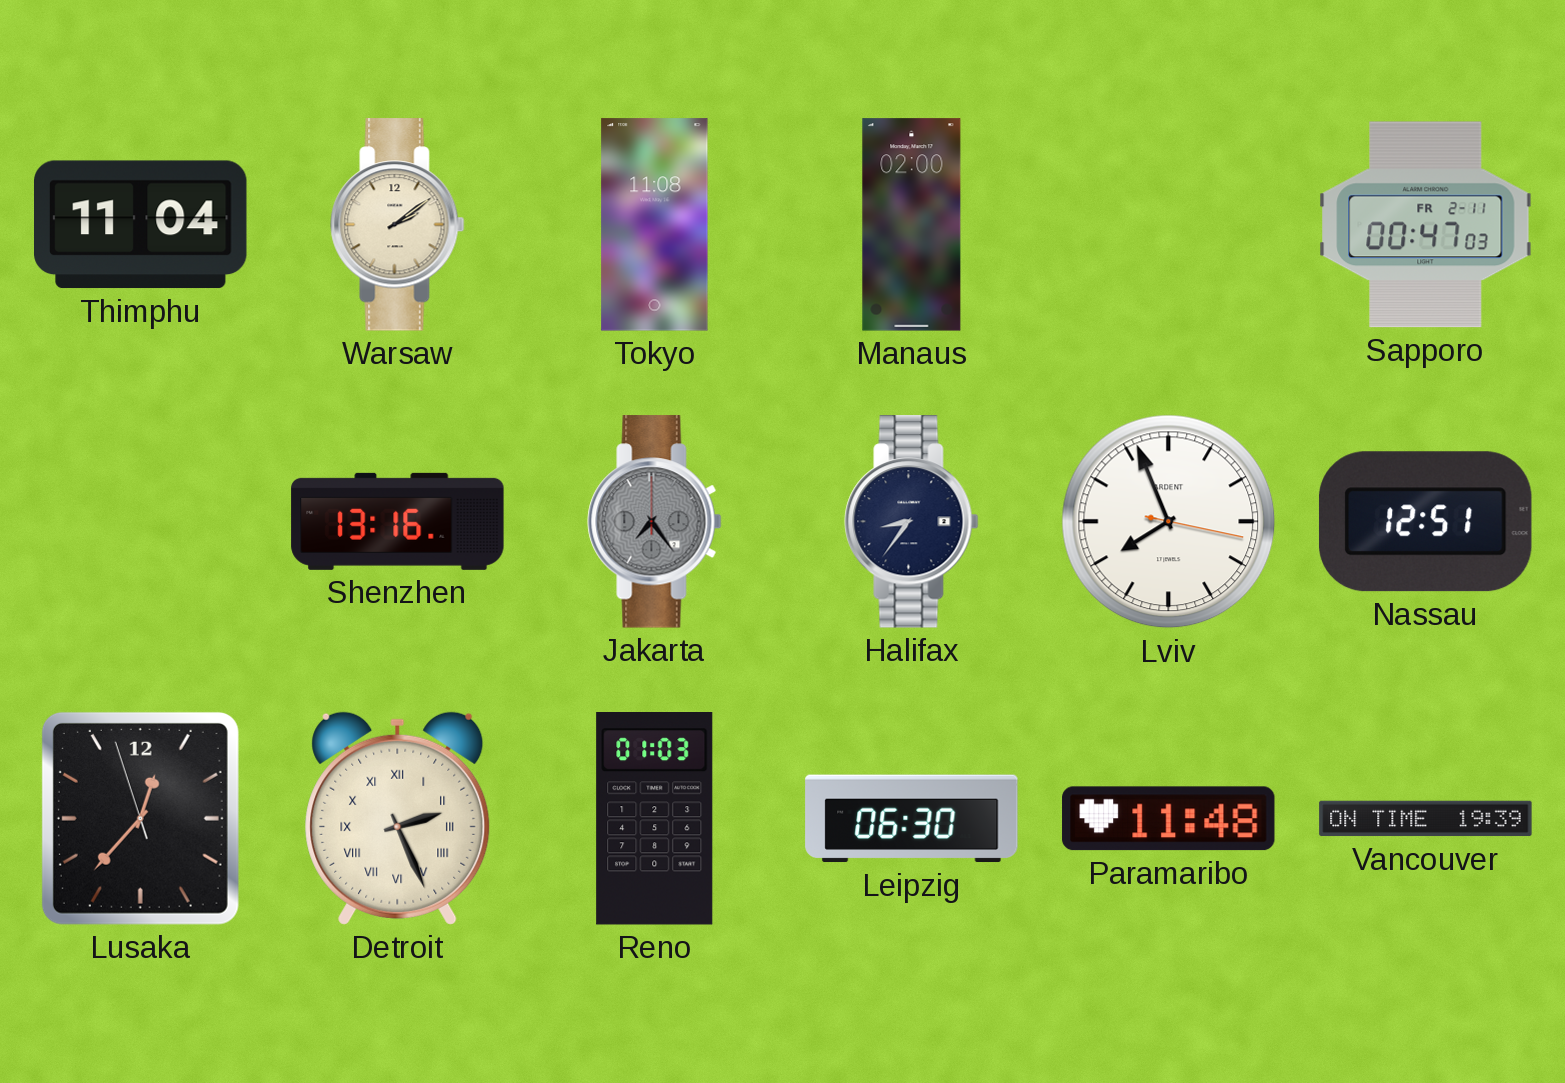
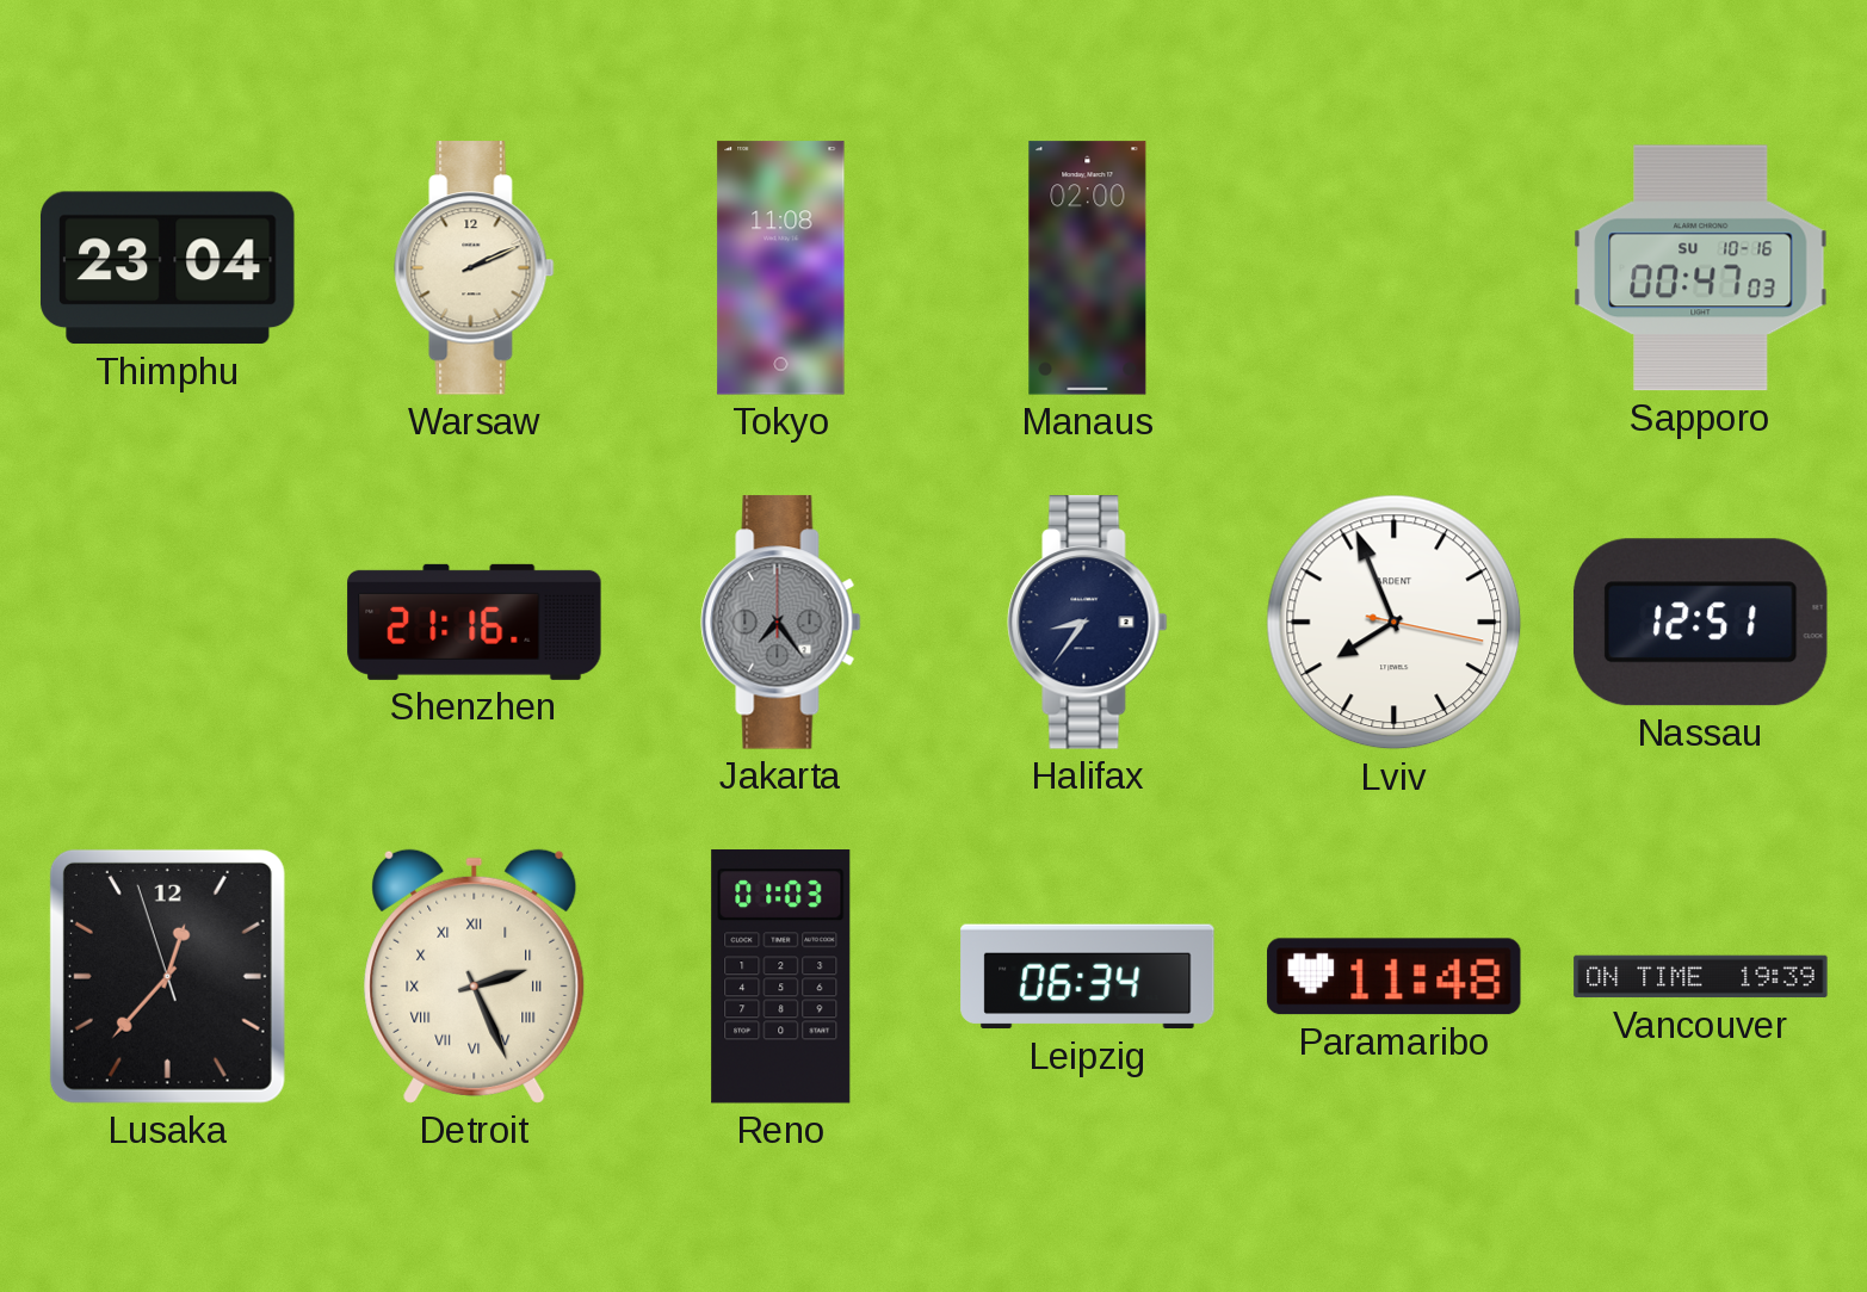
Thimphu: 11:04 -> 23:04 (168, 268)
Warsaw: 2:09 -> 2:11 (475, 268)
Sapporo date: FR 2-11 -> SU 10-16 (1701, 268)
Shenzhen: 13:16 -> 21:16 (475, 622)
Leipzig: 06:30 -> 06:34 (1088, 977)
